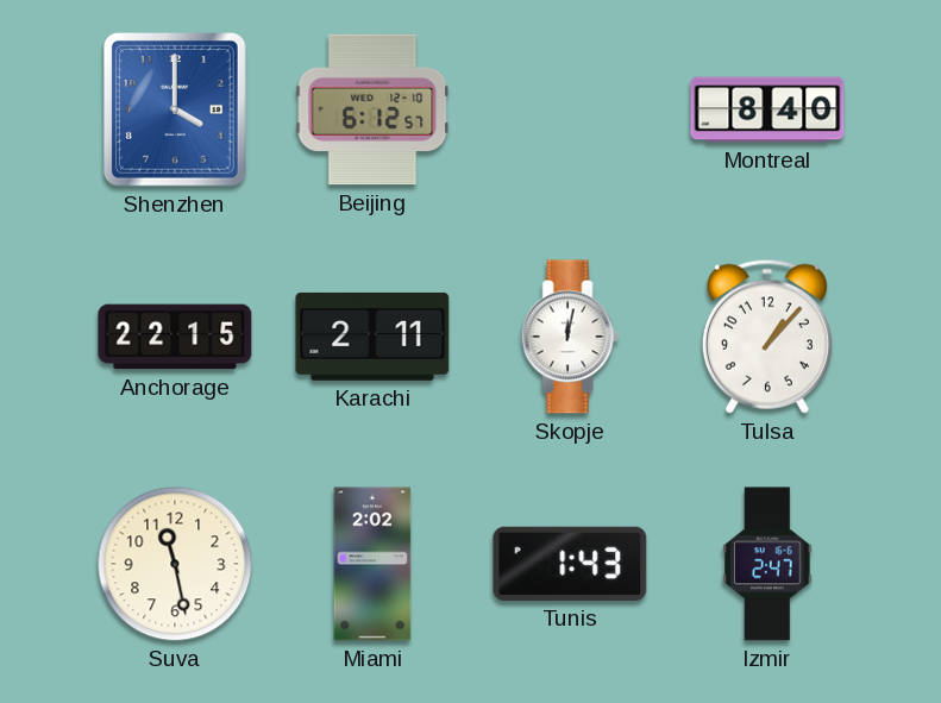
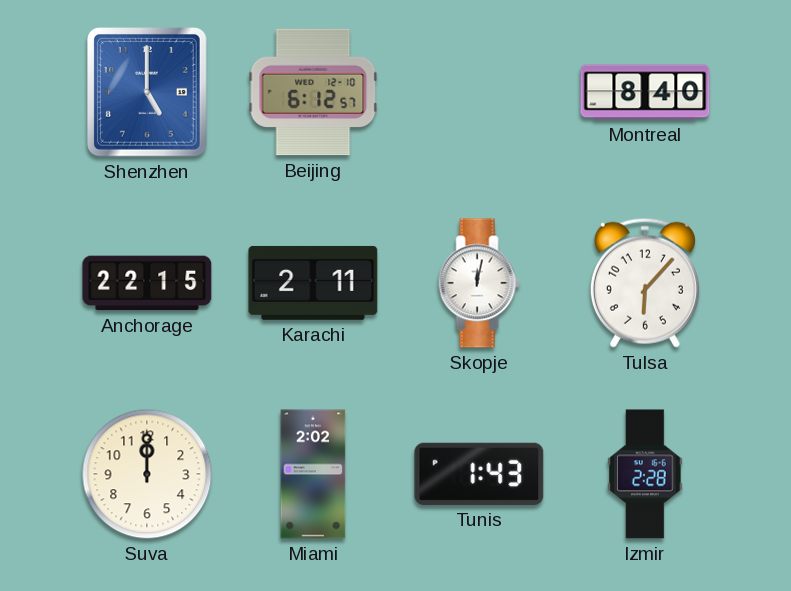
Shenzhen: 4:00 -> 5:00 (148, 93)
Tulsa: 1:07 -> 6:07 (645, 283)
Suva: 11:28 -> 12:00 (147, 474)
Izmir: 2:47 -> 2:28 (645, 474)
